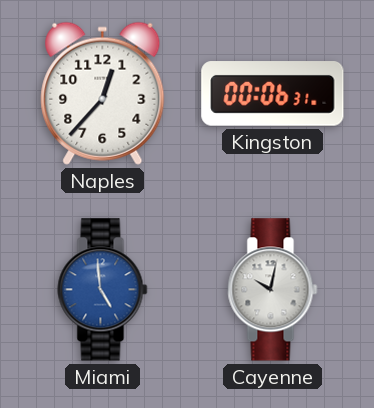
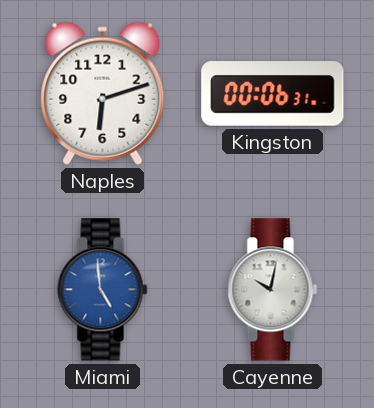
Naples: 12:37 -> 6:12 (103, 93)
